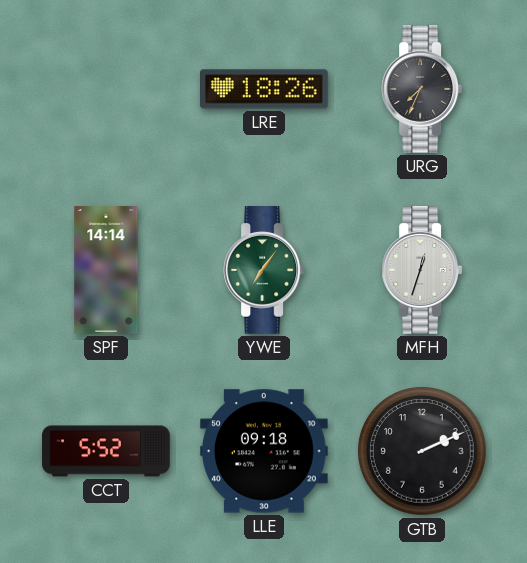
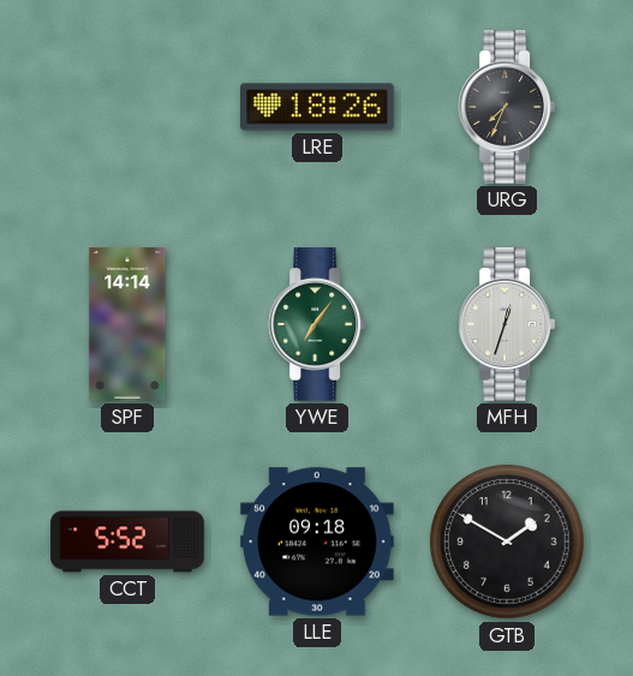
GTB: 2:11 -> 1:50 (507, 542)
